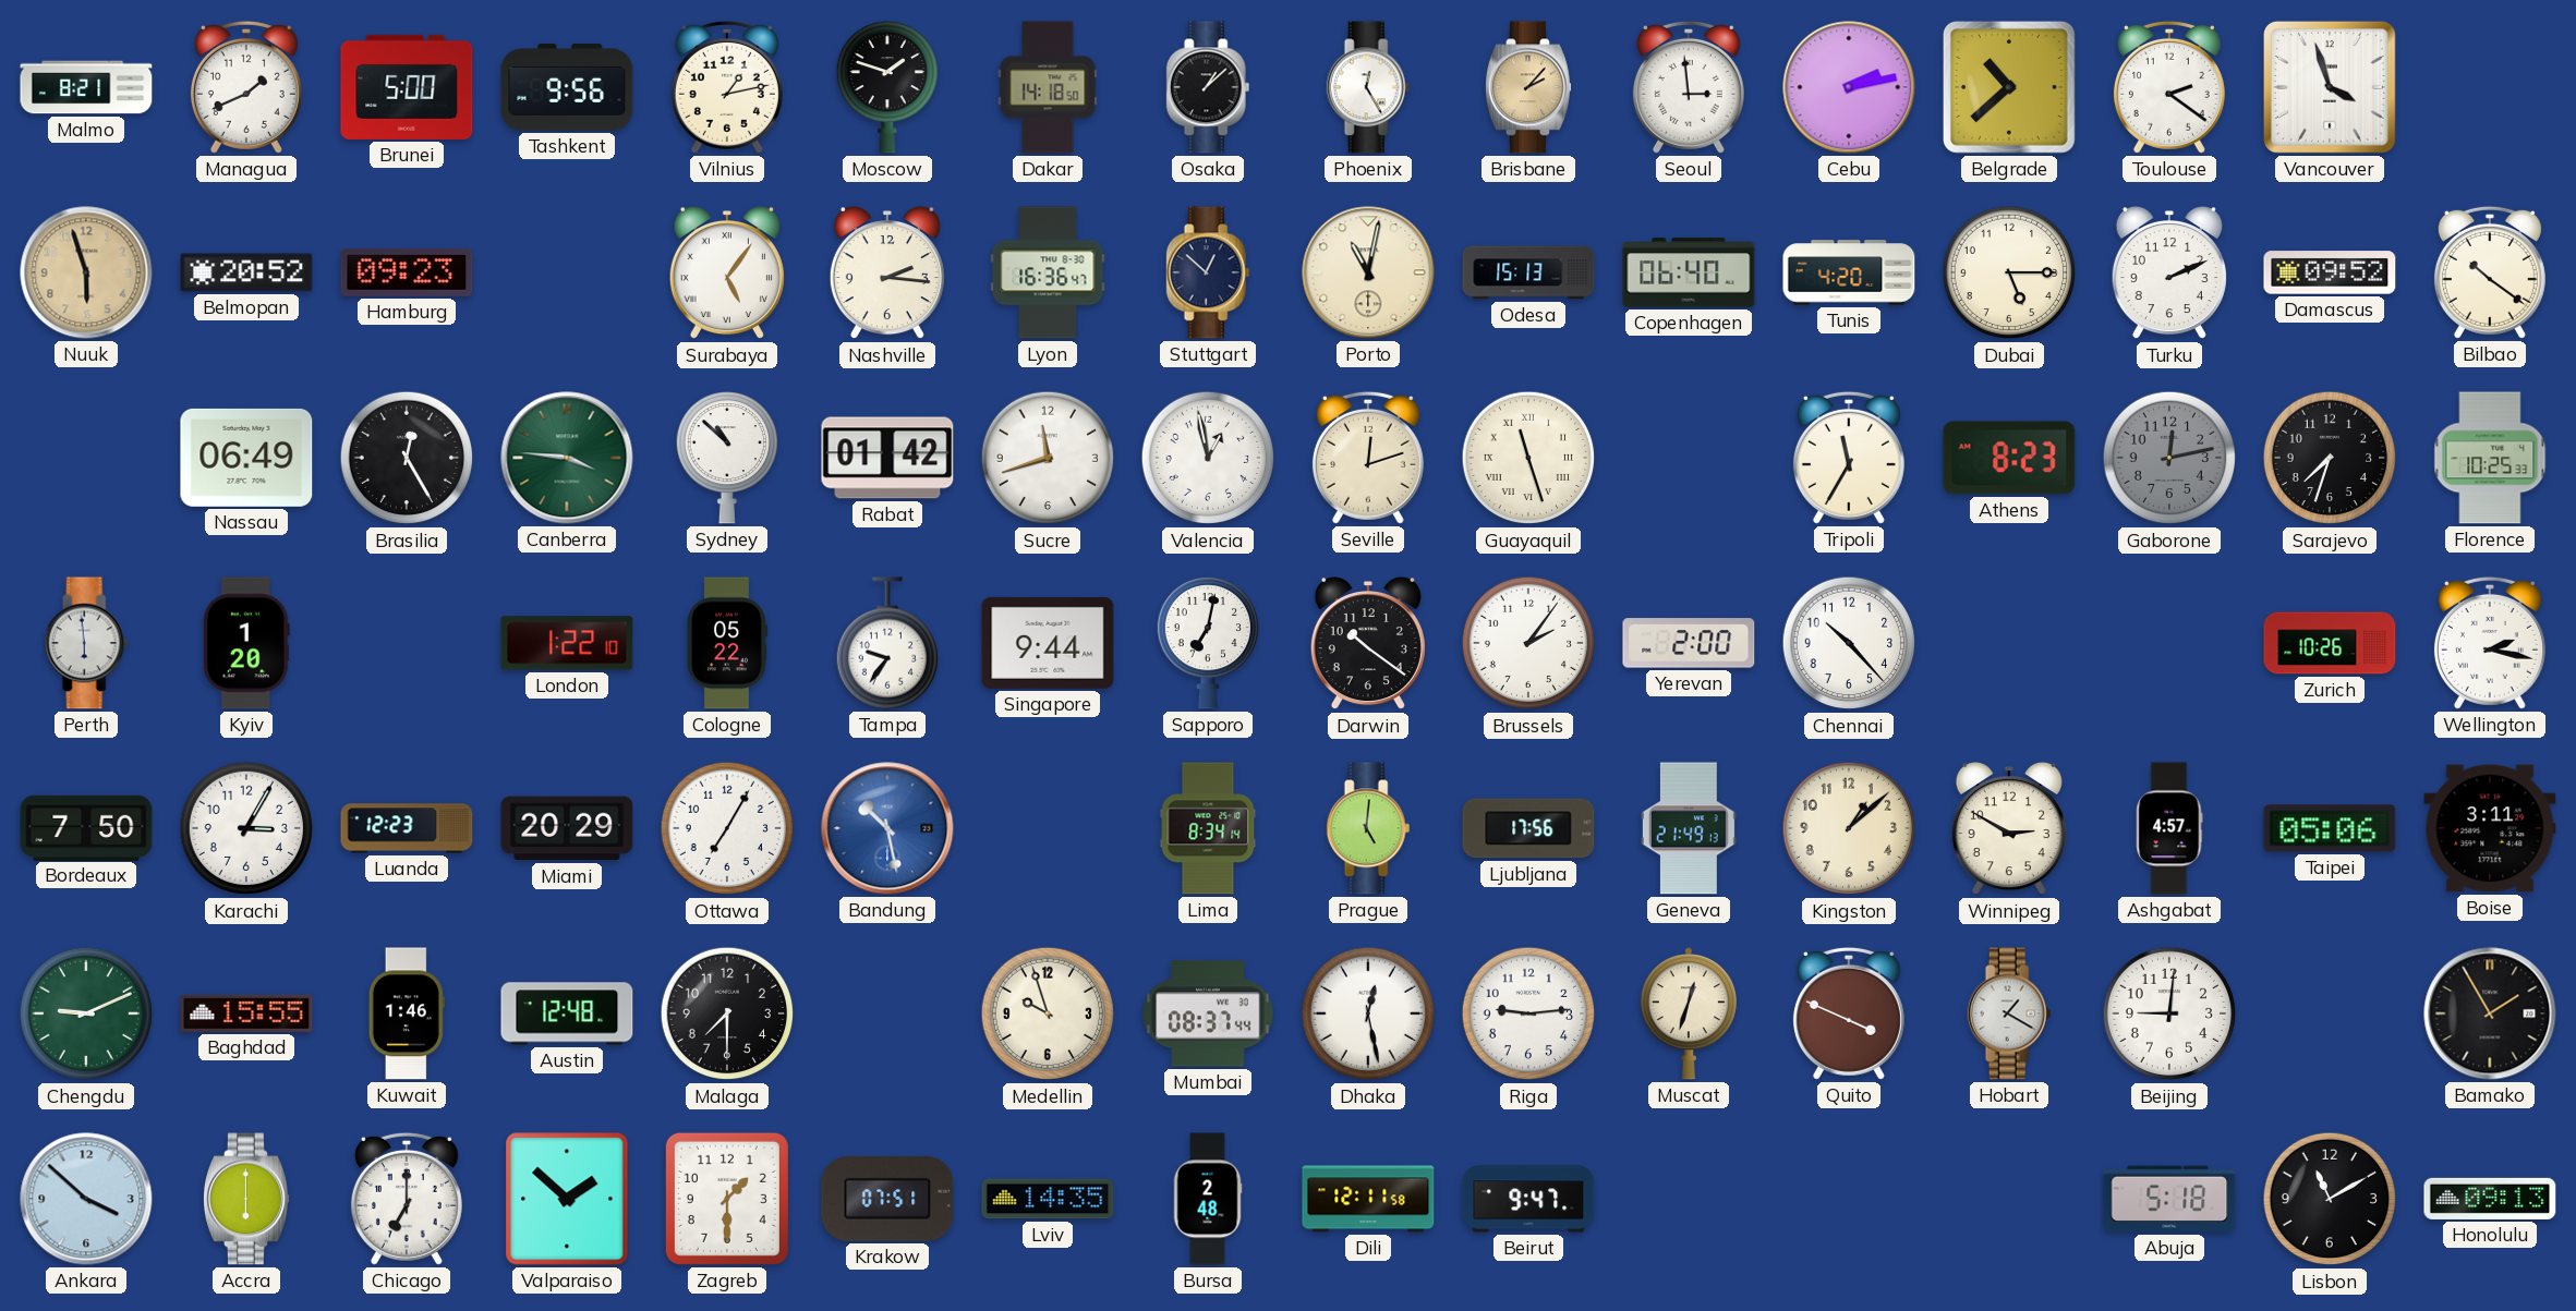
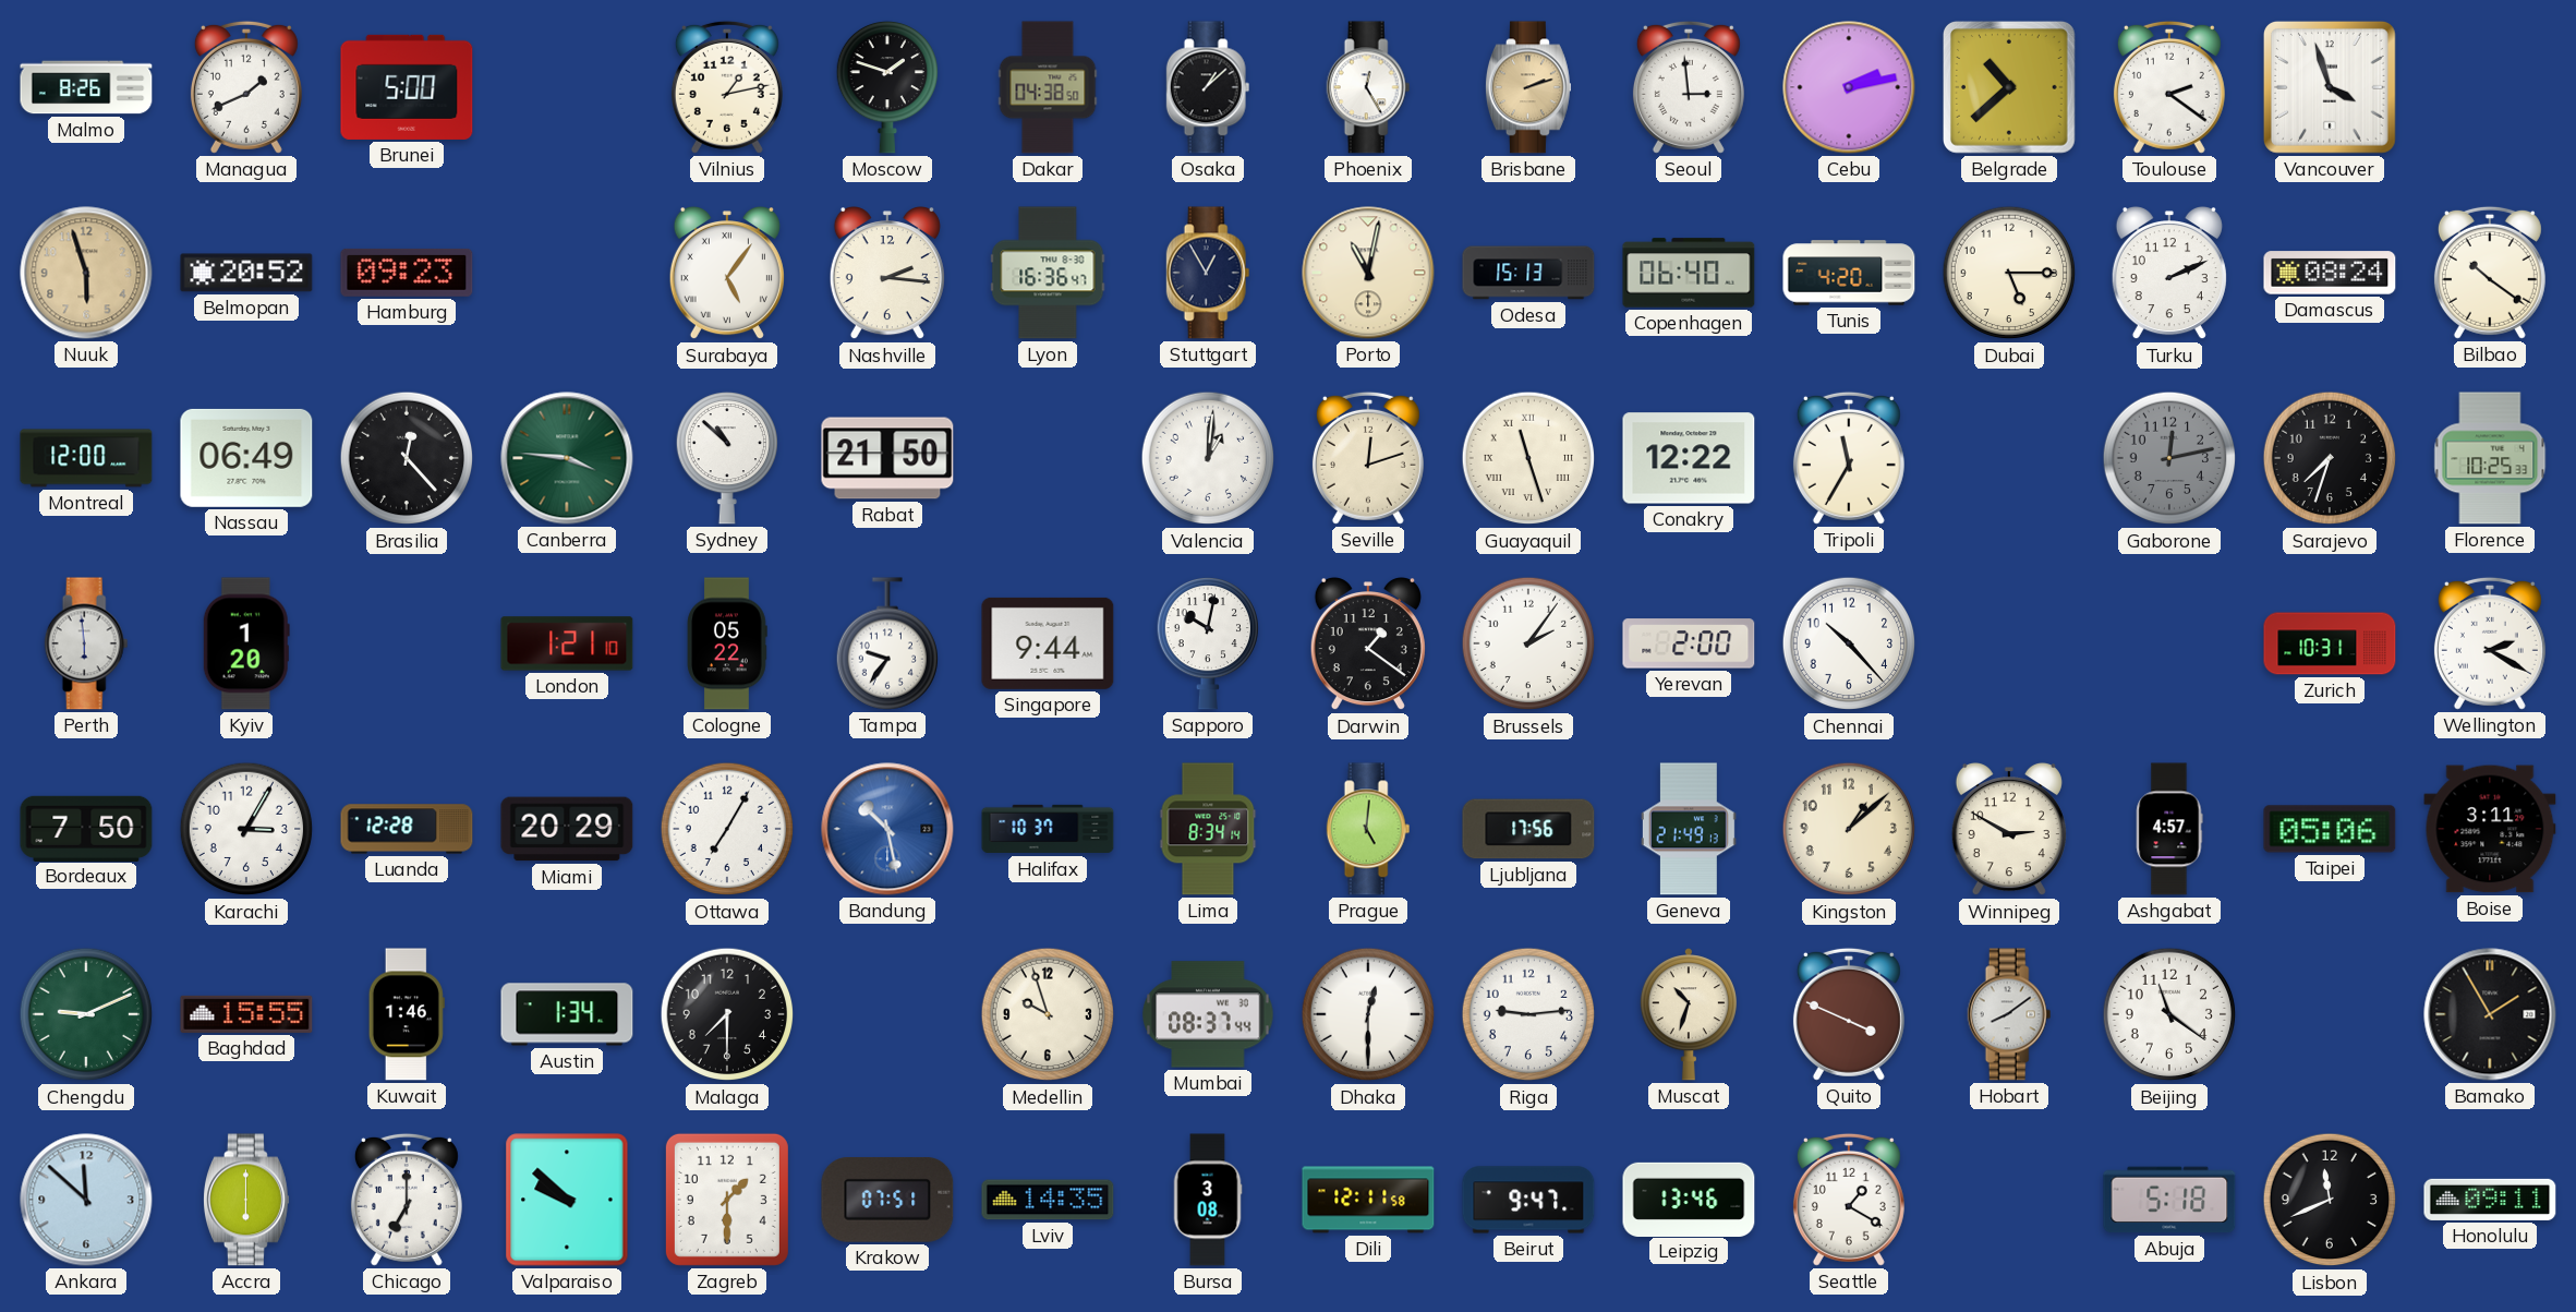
Malmo: 8:21 -> 8:26 (86, 87)
Tashkent: 9:56 -> none (567, 87)
Dakar: 14:18 -> 04:38 (1048, 87)
Brisbane: 2:07 -> 2:12 (1528, 87)
Stuttgart: 12:52 -> 12:55 (1208, 273)
Damascus: 09:52 -> 08:24 (2330, 273)
Montreal: none -> 12:00 (86, 458)
Brasilia: 12:25 -> 12:23 (407, 458)
Rabat: 01:42 -> 21:50 (887, 458)
Sucre: 11:42 -> none (1048, 458)
Valencia: 12:58 -> 1:01 (1208, 458)
Conakry: none -> 12:22 (1689, 458)
Athens: 8:23 -> none (2009, 458)
London: 1:22 -> 1:21 (567, 643)
Sapporo: 7:02 -> 10:02 (1207, 643)
Darwin: 10:21 -> 1:21 (1368, 645)
Zurich: 10:26 -> 10:31 (2330, 643)
Wellington: 2:17 -> 2:20 (2490, 643)
Luanda: 12:23 -> 12:28 (407, 829)
Halifax: none -> 10:37 (1048, 829)
Austin: 12:48 -> 1:34 (567, 1014)
Dhaka: 12:28 -> 12:30 (1368, 1014)
Muscat: 12:33 -> 10:33 (1689, 1014)
Hobart: 1:20 -> 8:09 (2009, 1014)
Beijing: 9:01 -> 11:21 (2169, 1014)
Ankara: 3:52 -> 11:52 (86, 1200)
Valparaiso: 1:52 -> 9:52 (567, 1200)
Bursa: 2:48 -> 3:08 (1208, 1200)
Leipzig: none -> 13:46 (1689, 1199)
Seattle: none -> 1:20 (1849, 1200)
Lisbon: 11:10 -> 11:41 (2330, 1200)
Honolulu: 09:13 -> 09:11 (2490, 1200)
